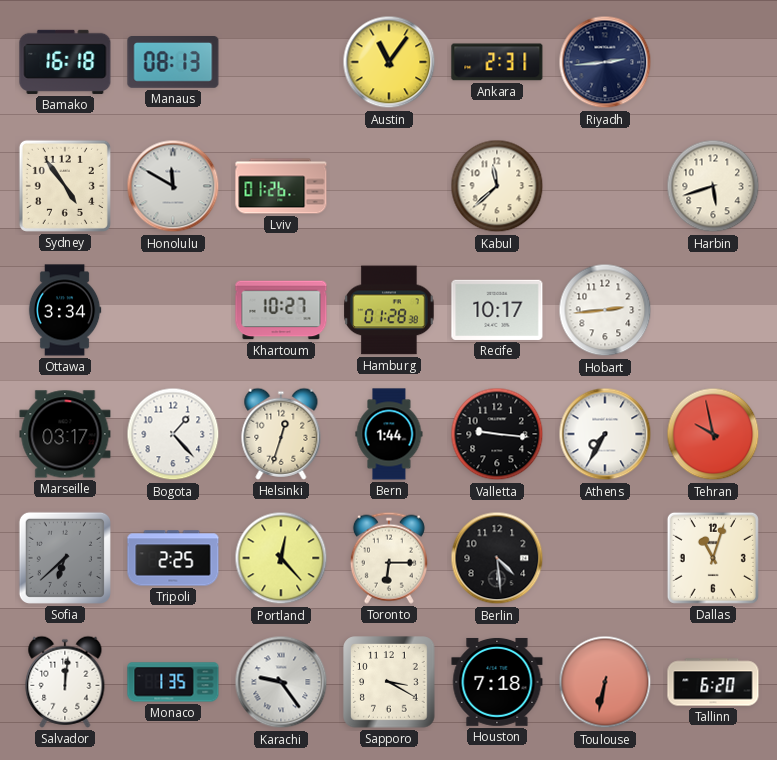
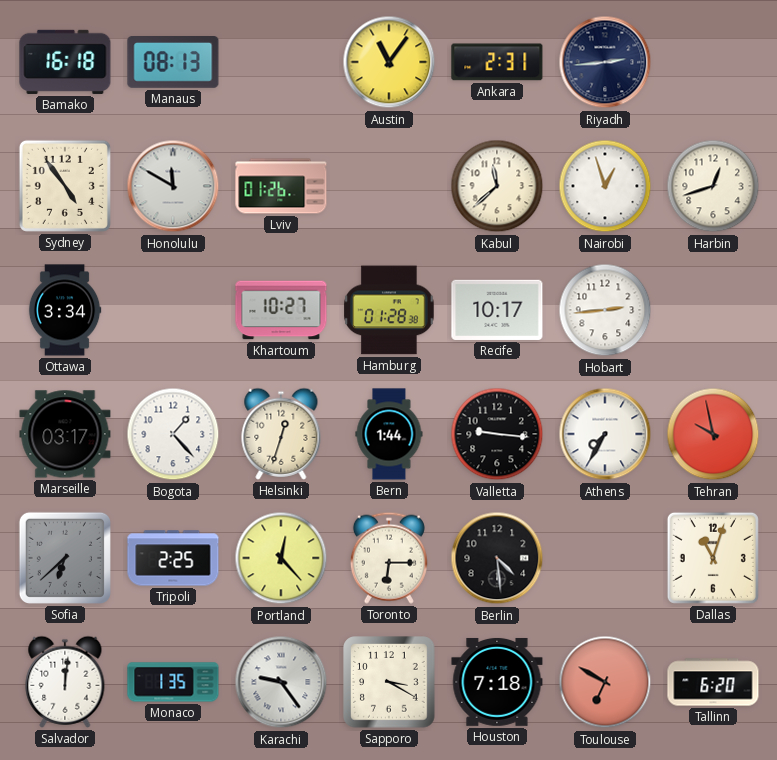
Nairobi: none -> 12:57 (605, 186)
Harbin: 5:42 -> 12:42 (713, 186)
Toulouse: 6:32 -> 6:50 (605, 682)
